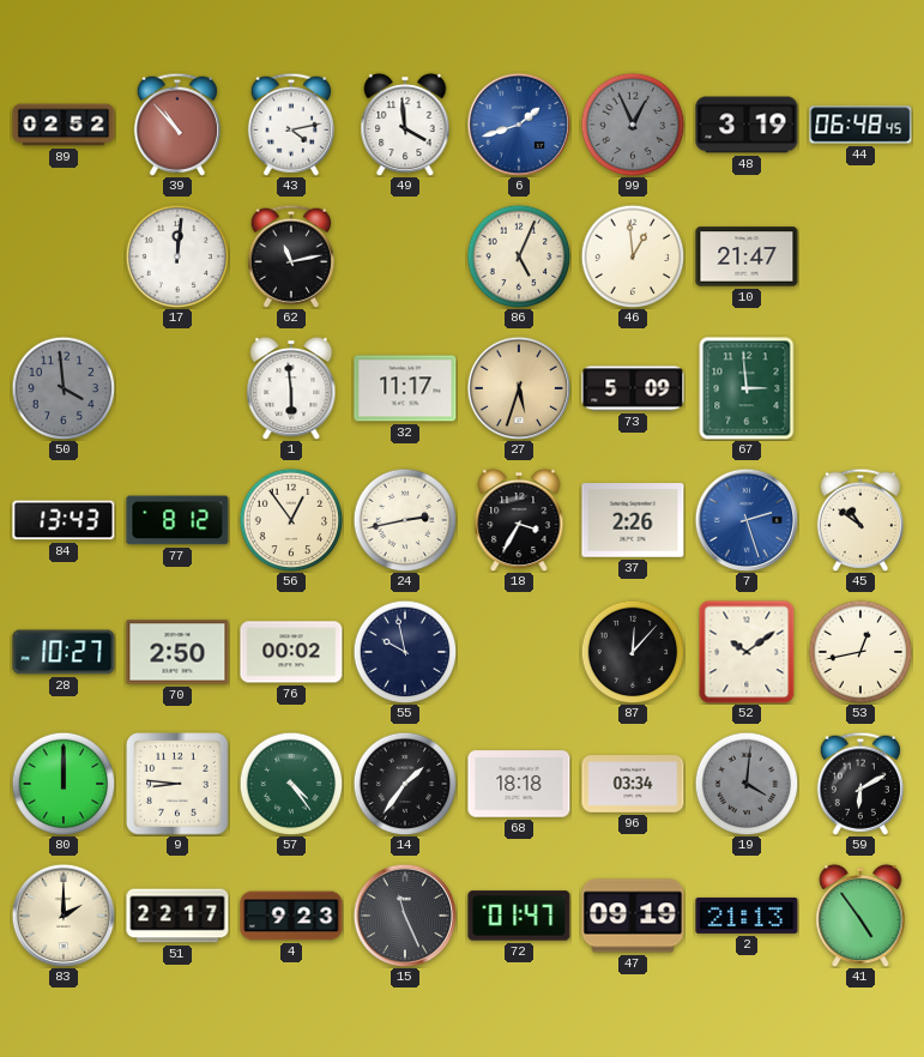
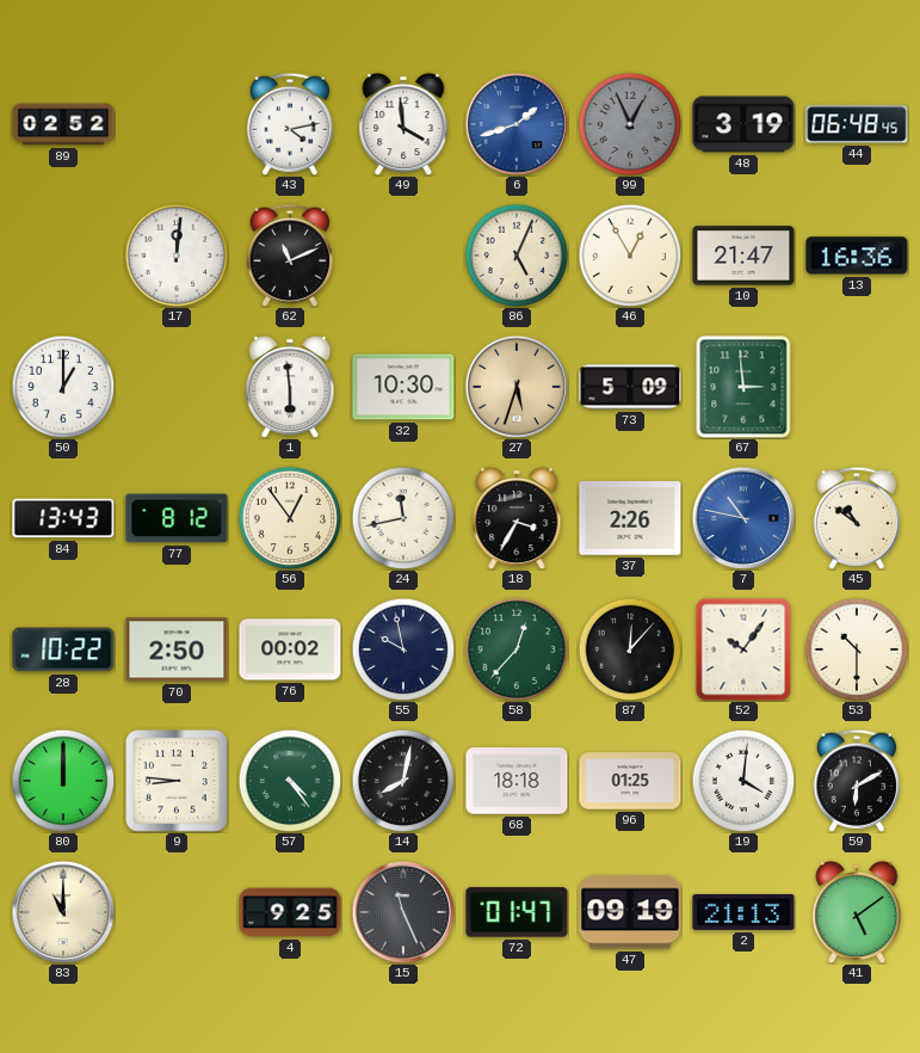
39: 10:53 -> none (177, 125)
62: 11:13 -> 11:11 (290, 255)
46: 12:59 -> 12:55 (630, 255)
13: none -> 16:36 (857, 255)
50: 3:59 -> 1:00 (63, 387)
50 dial: grey -> white (63, 387)
32: 11:17 -> 10:30 (403, 387)
24: 2:43 -> 11:43 (403, 518)
7: 2:27 -> 10:47 (742, 517)
28: 10:27 -> 10:22 (63, 649)
58: none -> 12:37 (517, 649)
52: 10:09 -> 10:06 (743, 649)
53: 12:43 -> 10:30 (857, 649)
14: 1:36 -> 8:02 (403, 781)
96: 03:34 -> 01:25 (630, 781)
19 dial: grey -> white (743, 781)
83: 2:00 -> 11:00 (62, 911)
51: 22:17 -> none (177, 916)
4: 9:23 -> 9:25 (290, 912)
41: 4:54 -> 5:09 (857, 912)
